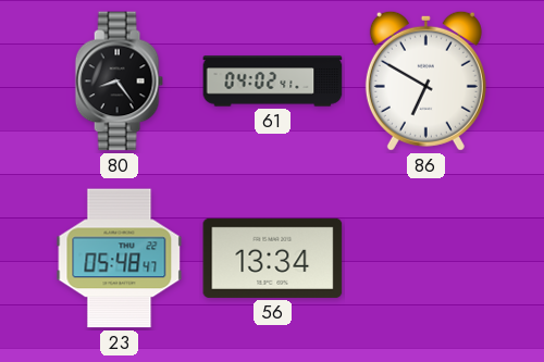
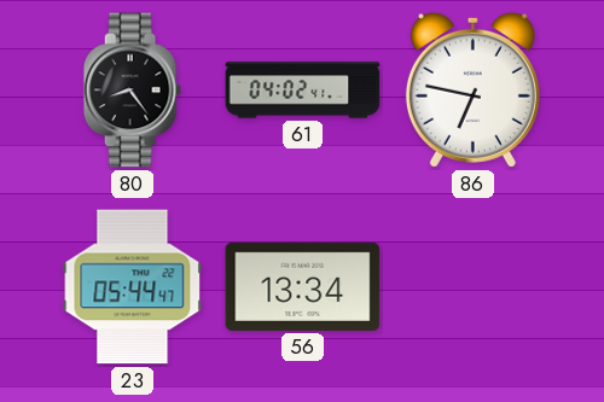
86: 6:50 -> 6:47 (472, 89)
23: 05:48 -> 05:44 (133, 287)
